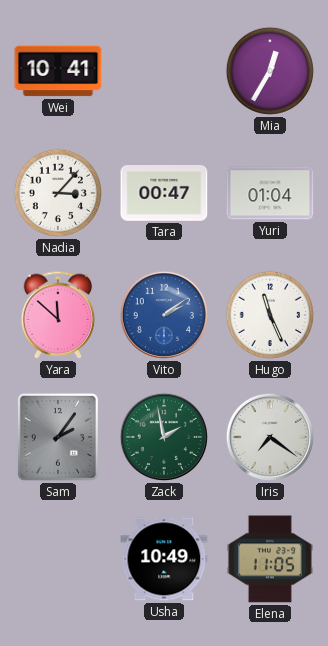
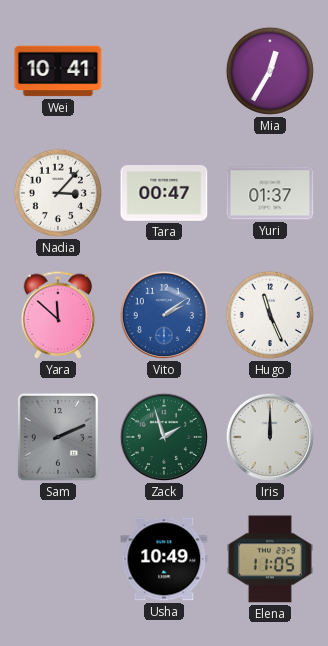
Yuri: 01:04 -> 01:37 (270, 193)
Sam: 2:06 -> 2:11 (58, 437)
Zack: 1:58 -> 1:57 (164, 437)
Iris: 7:21 -> 12:00 (270, 437)
